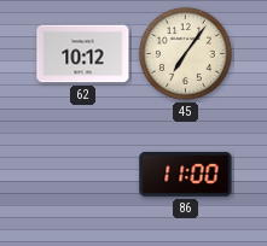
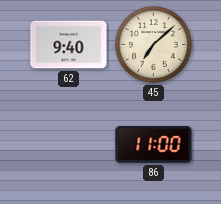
62: 10:12 -> 9:40 (69, 45)
45: 7:06 -> 7:08 (153, 44)
